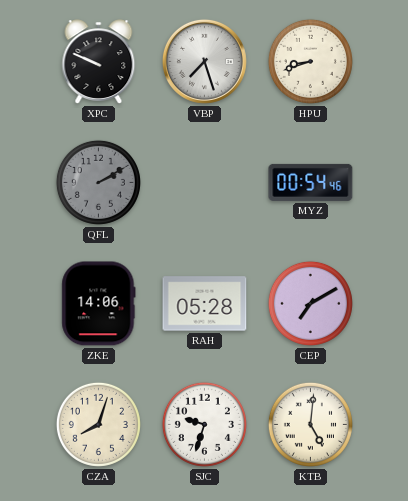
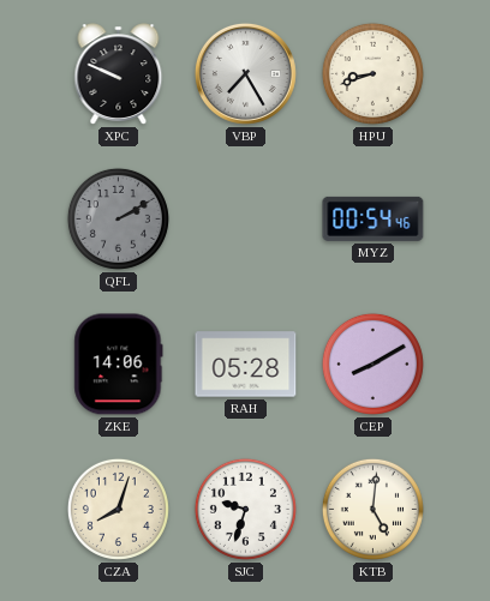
VBP: 7:27 -> 7:25 (245, 73)
CEP: 7:10 -> 8:10 (372, 363)
